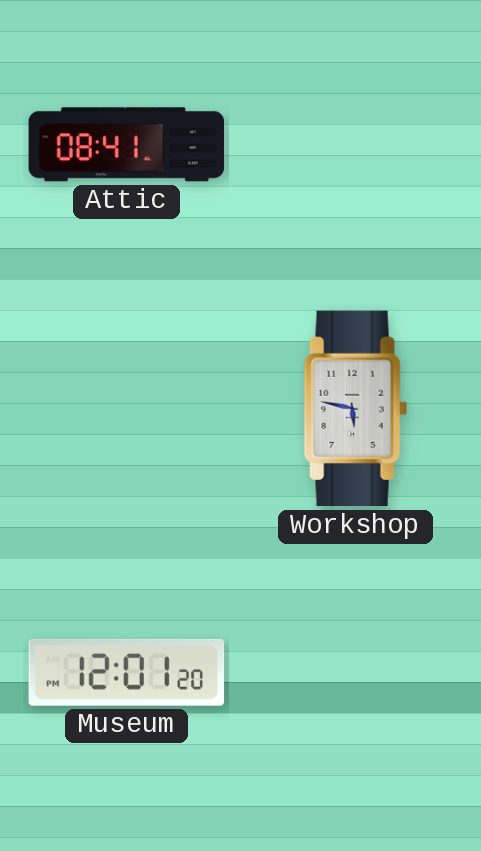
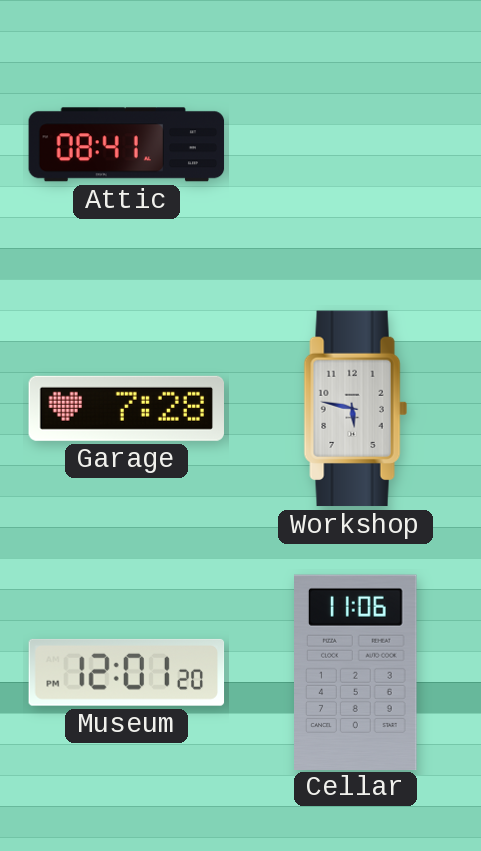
Garage: none -> 7:28 (126, 408)
Cellar: none -> 11:06 (356, 672)
